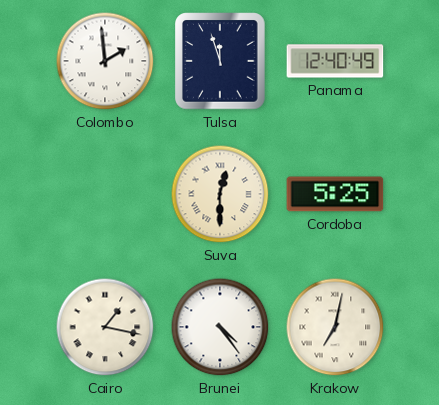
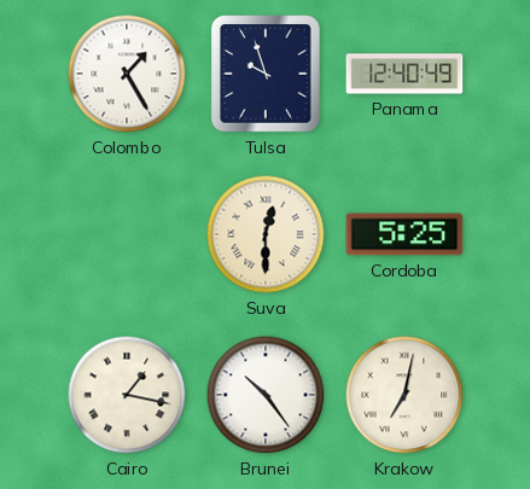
Colombo: 1:59 -> 1:25 (127, 74)
Tulsa: 11:57 -> 9:57 (266, 74)
Brunei: 4:24 -> 10:24 (266, 395)
